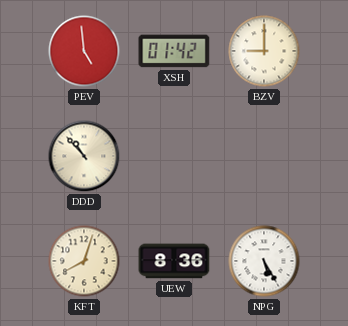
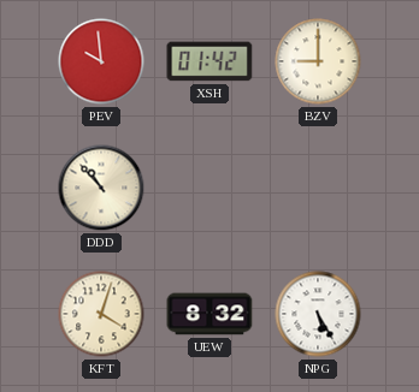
PEV: 4:59 -> 9:59 (101, 61)
KFT: 8:03 -> 4:03 (101, 314)
UEW: 8:36 -> 8:32 (209, 314)
